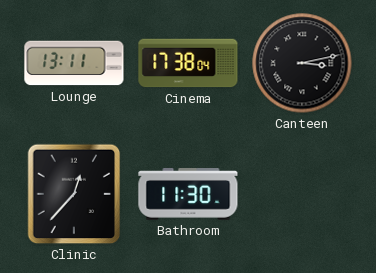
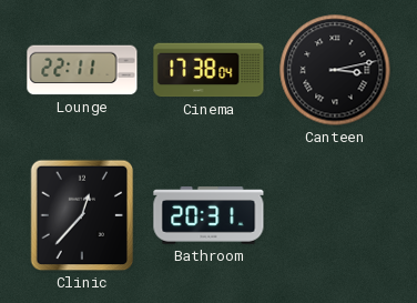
Lounge: 13:11 -> 22:11 (82, 70)
Bathroom: 11:30 -> 20:31 (208, 216)
